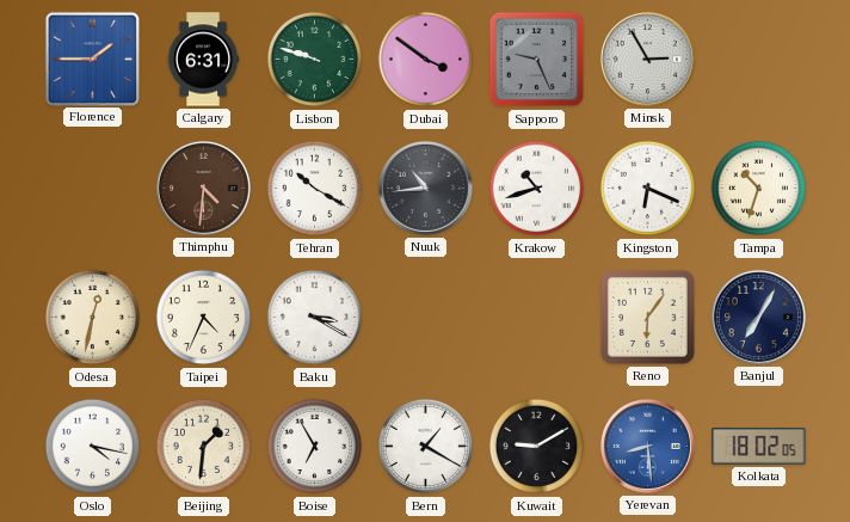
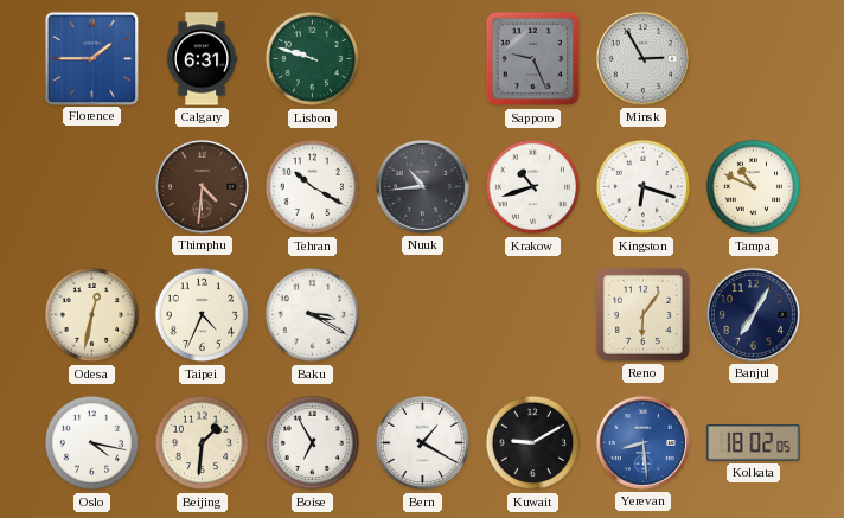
Dubai: 3:51 -> none (426, 60)
Kingston: 6:19 -> 6:18 (644, 187)
Tampa: 10:33 -> 10:49 (754, 187)
